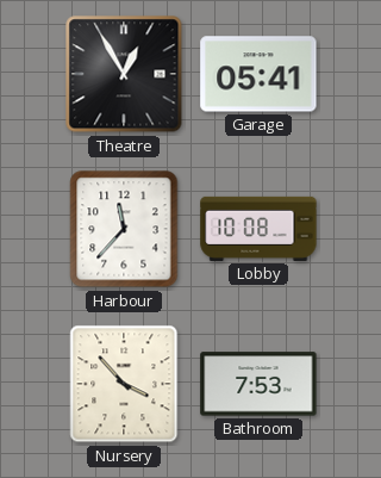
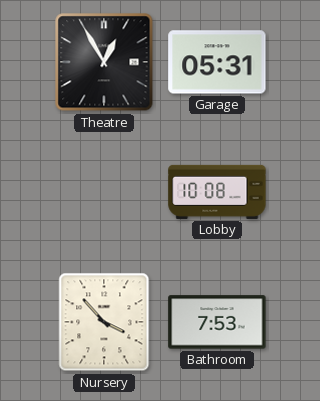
Garage: 05:41 -> 05:31 (217, 62)
Harbour: 11:37 -> none (124, 229)
